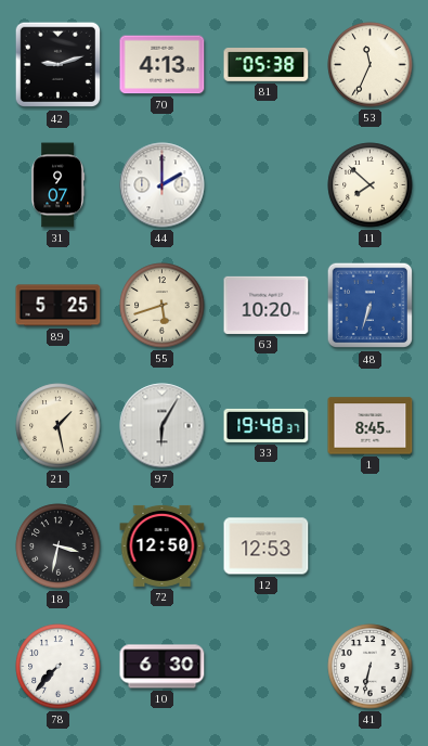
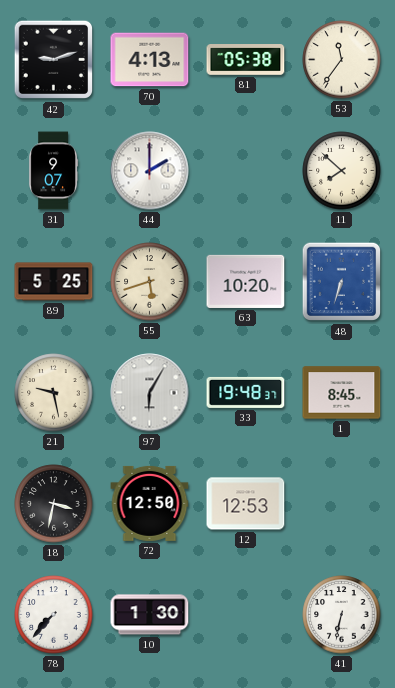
53: 11:34 -> 11:36 (342, 60)
21: 1:28 -> 9:28 (54, 393)
10: 6:30 -> 1:30 (150, 615)
